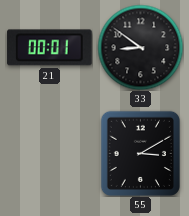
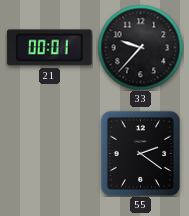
33: 8:51 -> 9:37 (140, 47)
55: 3:10 -> 2:21 (140, 153)
